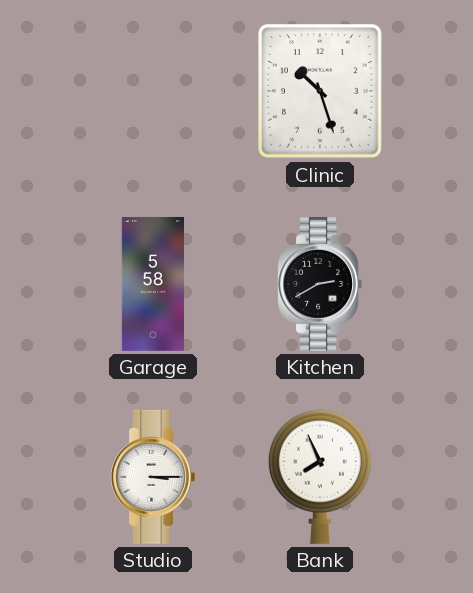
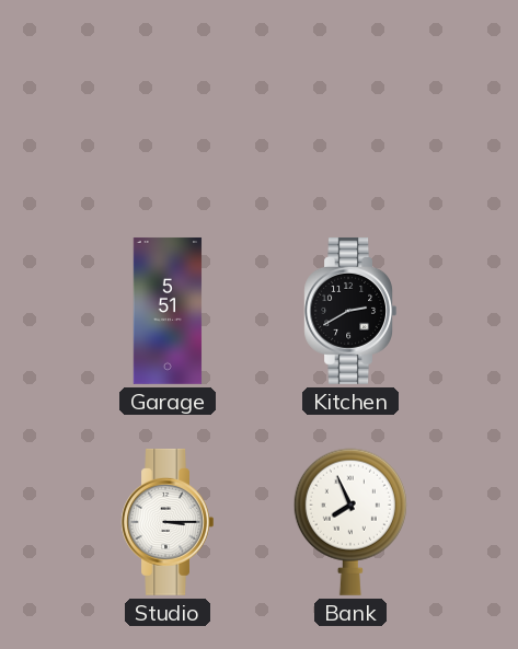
Clinic: 10:27 -> none (320, 91)
Garage: 5:58 -> 5:51 (168, 311)
